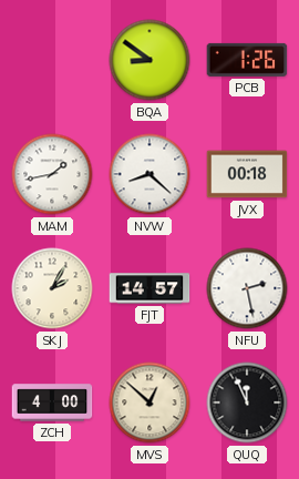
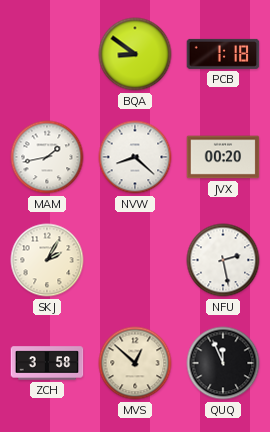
PCB: 1:26 -> 1:18 (223, 54)
JVX: 00:18 -> 00:20 (223, 157)
FJT: 14:57 -> none (149, 288)
ZCH: 4:00 -> 3:58 (47, 363)
